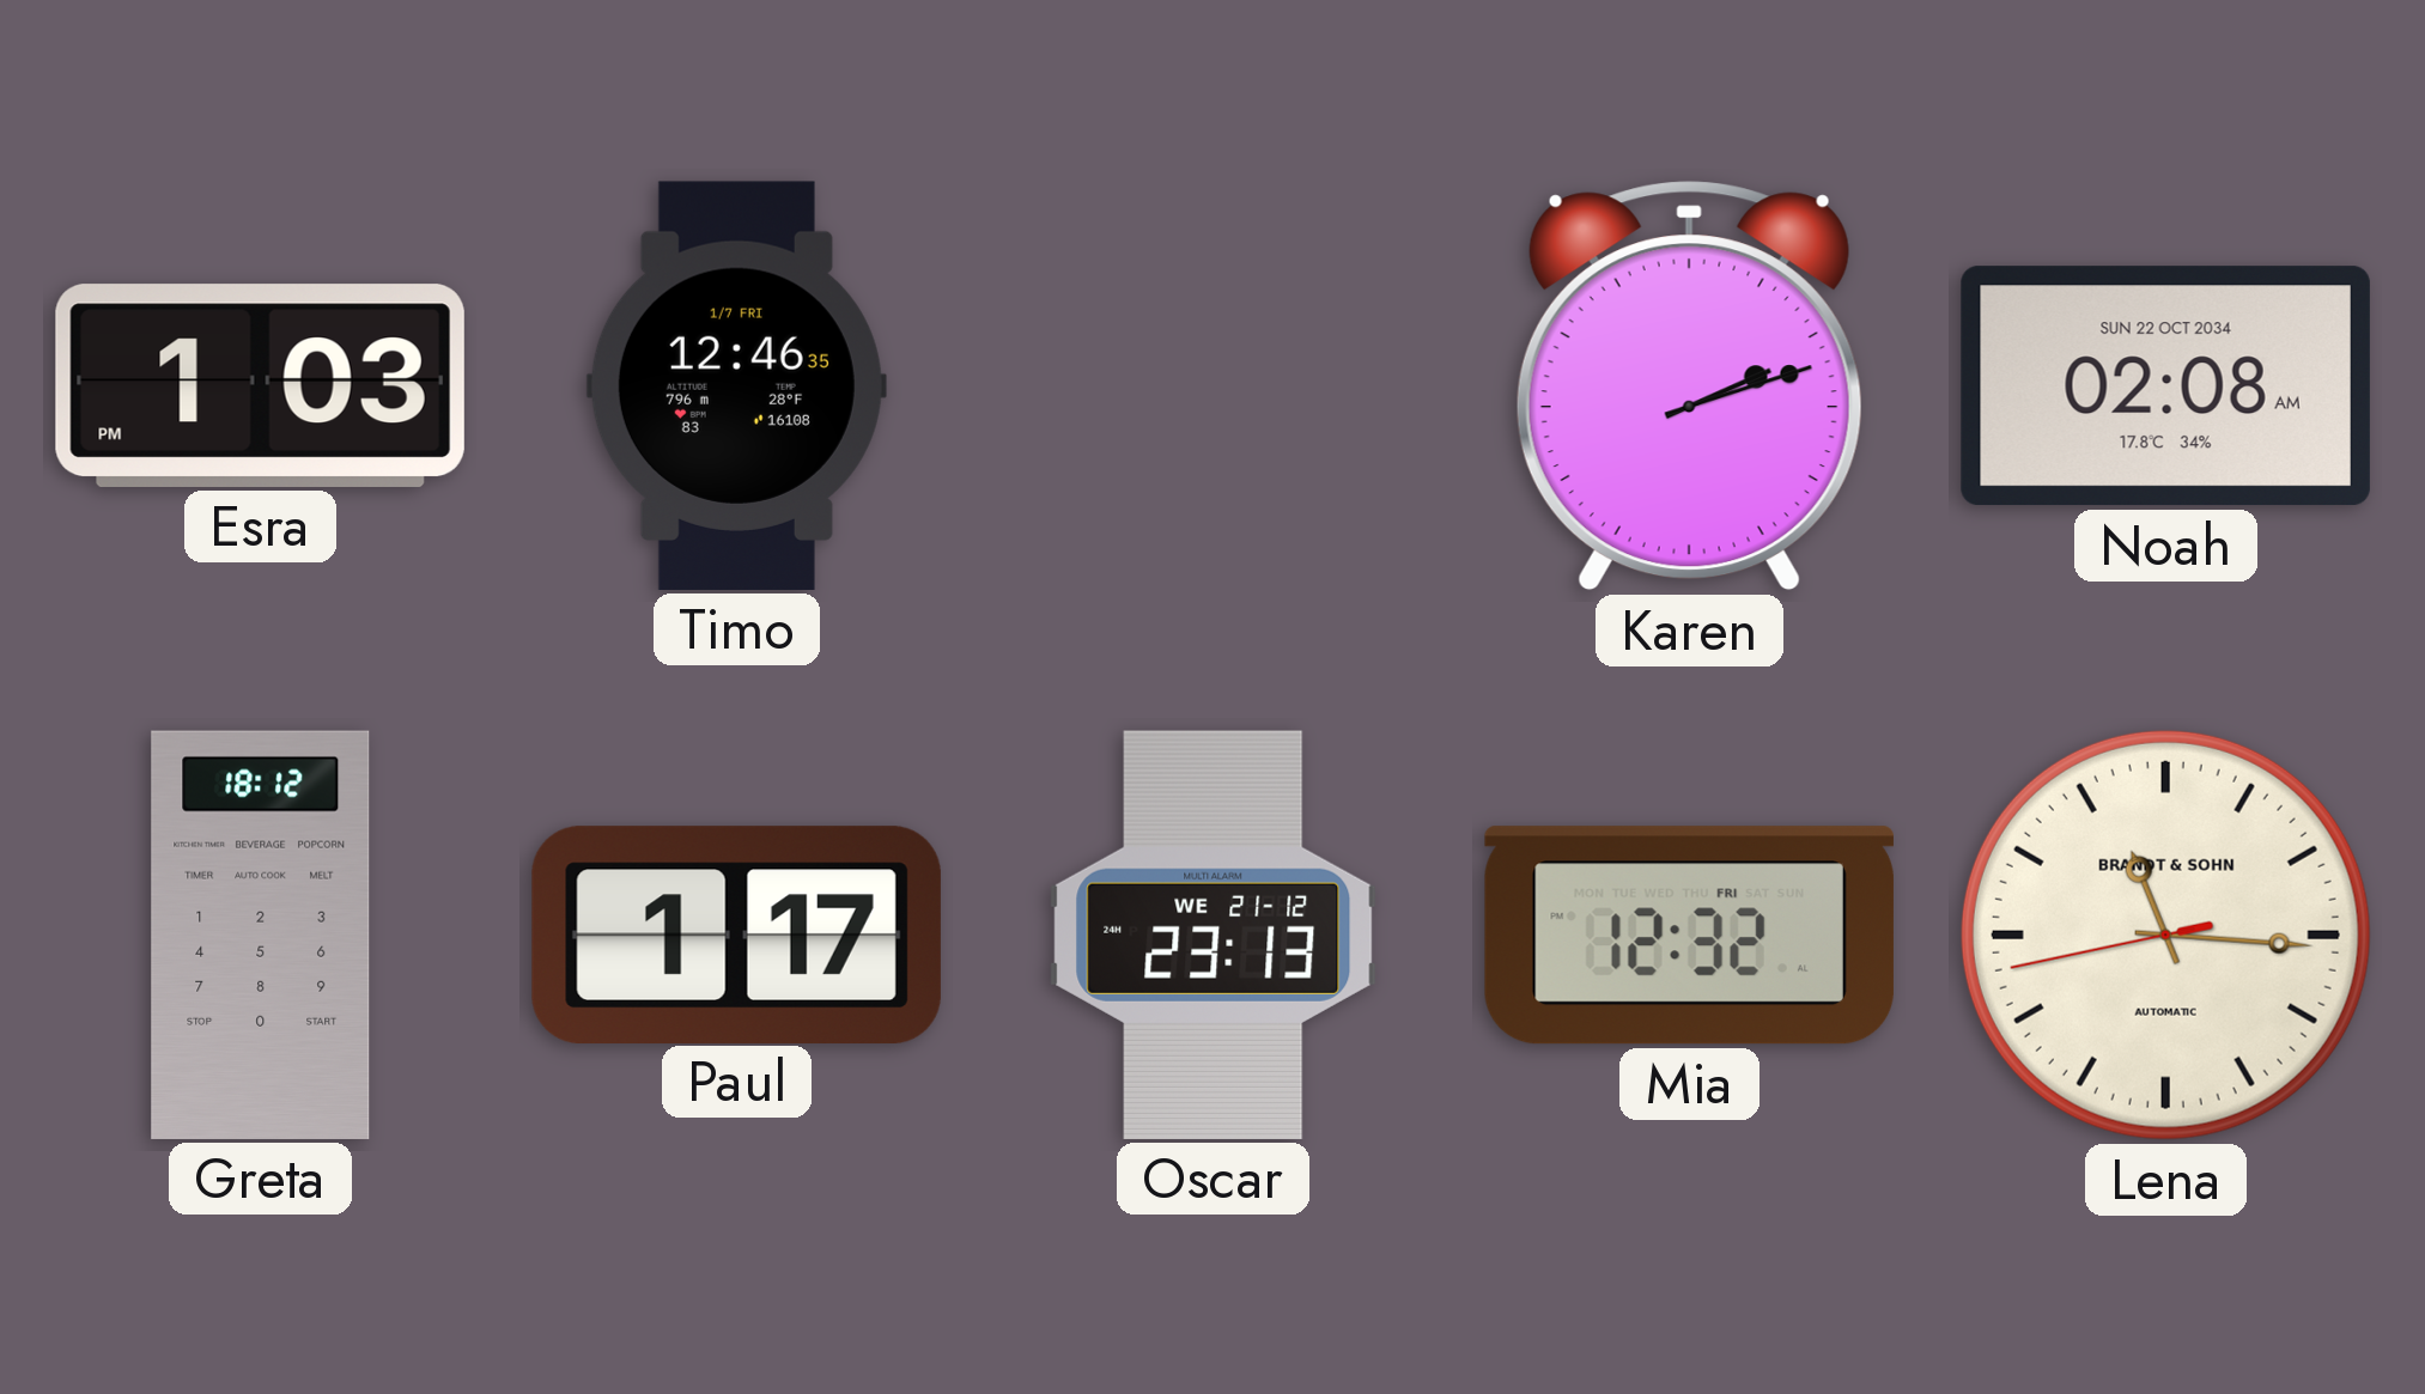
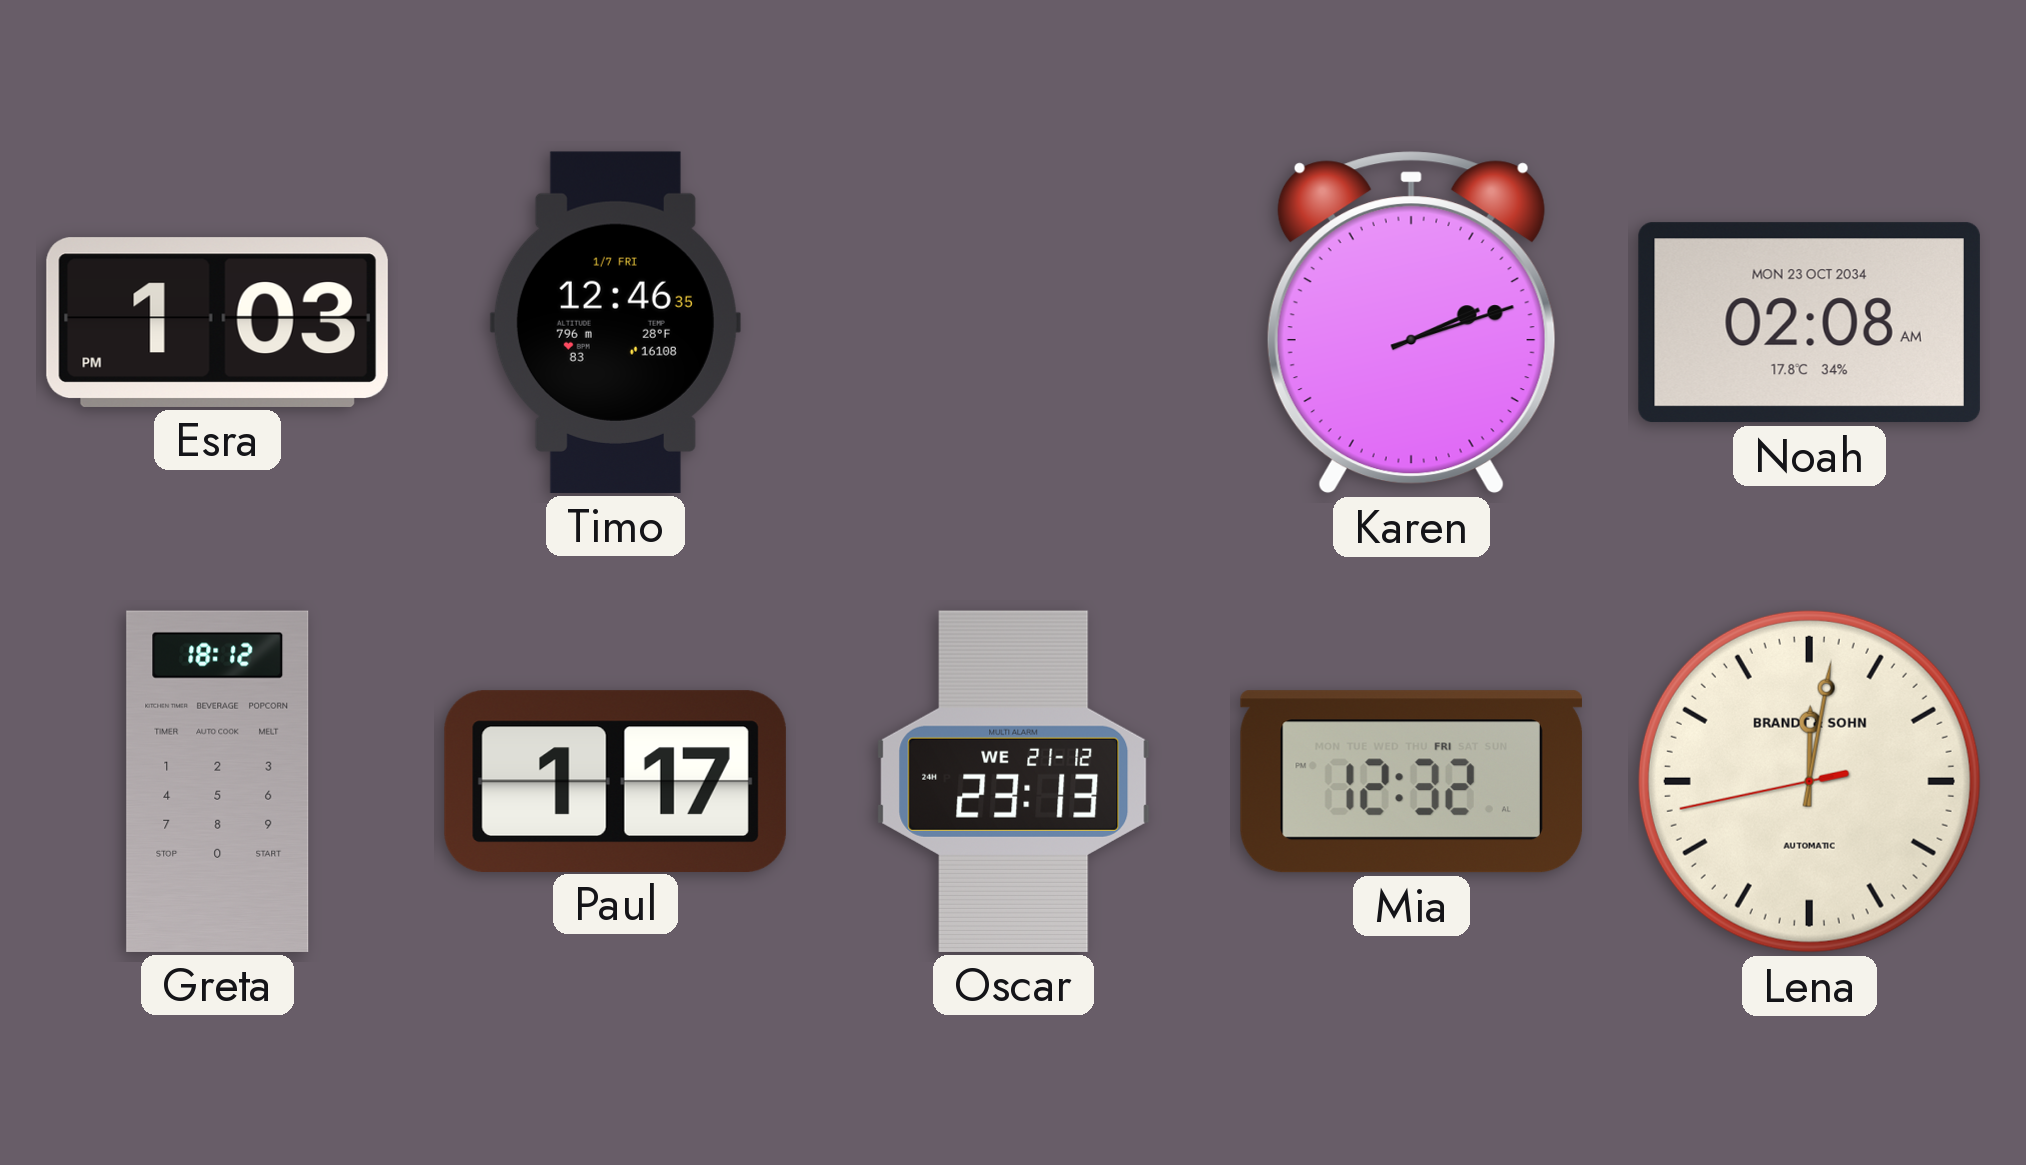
Noah date: SUN 22 OCT 2034 -> MON 23 OCT 2034 (1809, 323)
Lena: 11:15 -> 12:01 (1809, 781)
